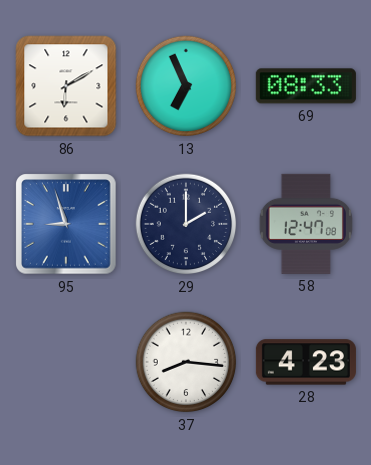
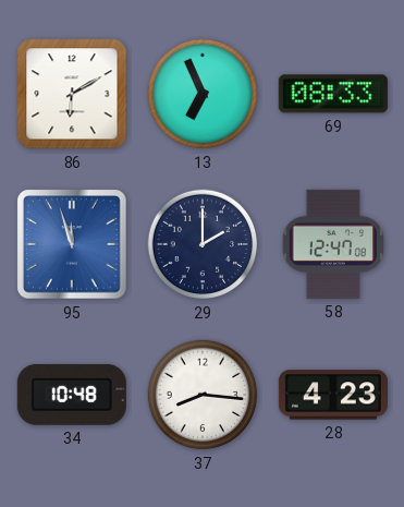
95: 8:57 -> 11:57 (72, 244)
34: none -> 10:48 (72, 395)
